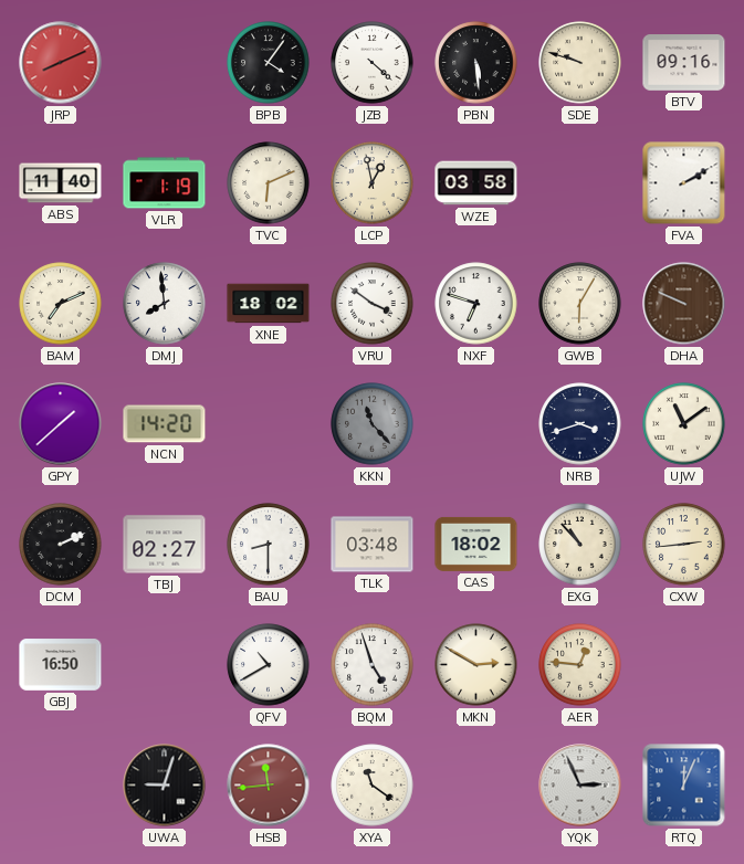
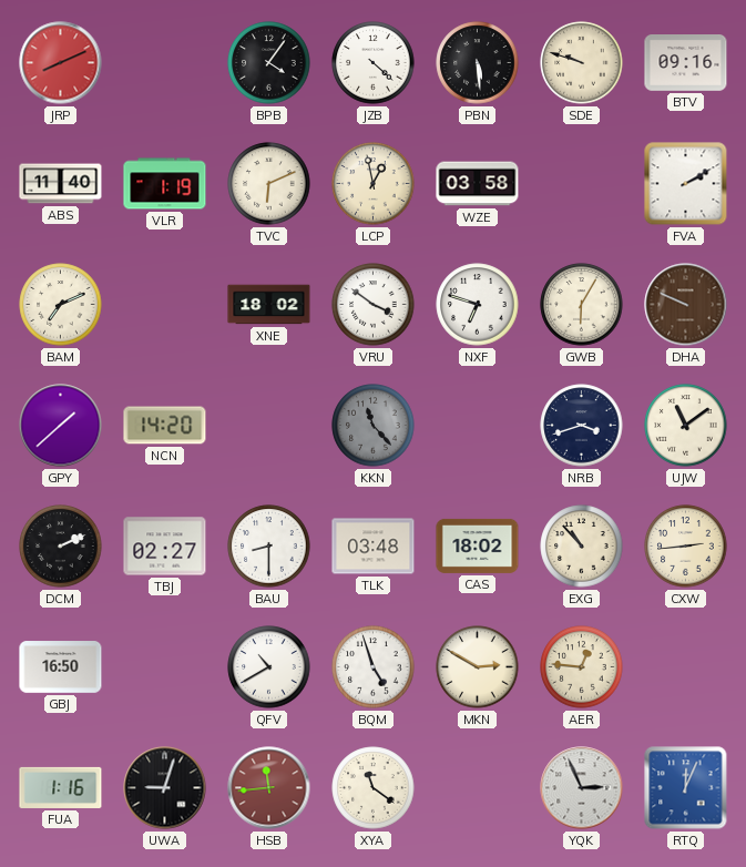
DMJ: 7:59 -> none (165, 304)
FUA: none -> 1:16 (61, 787)
